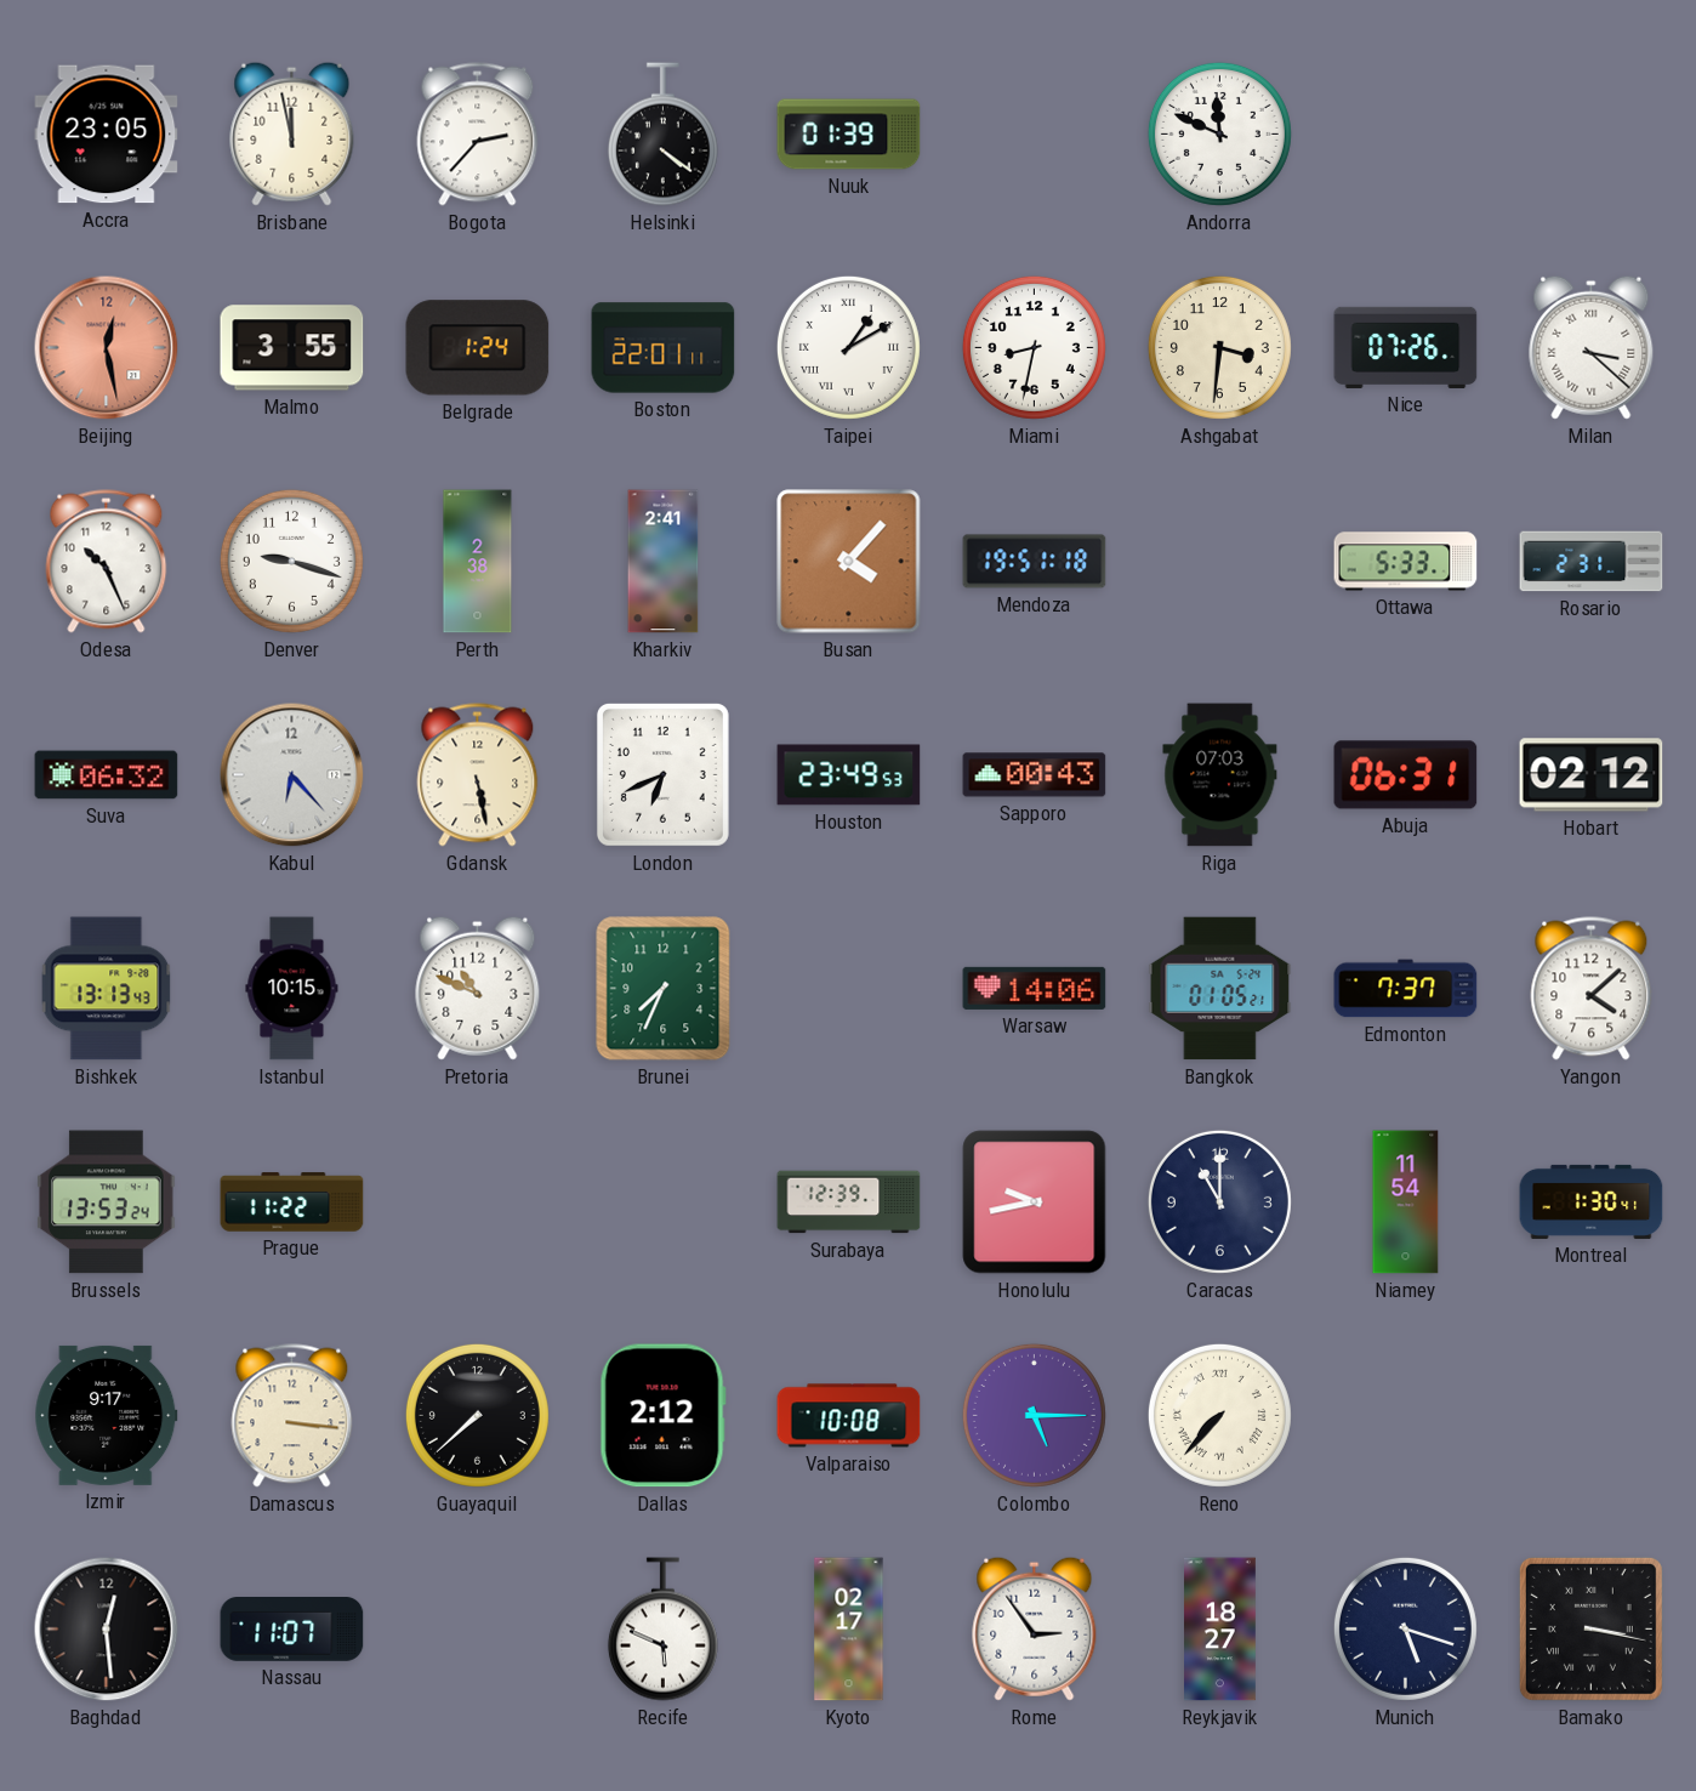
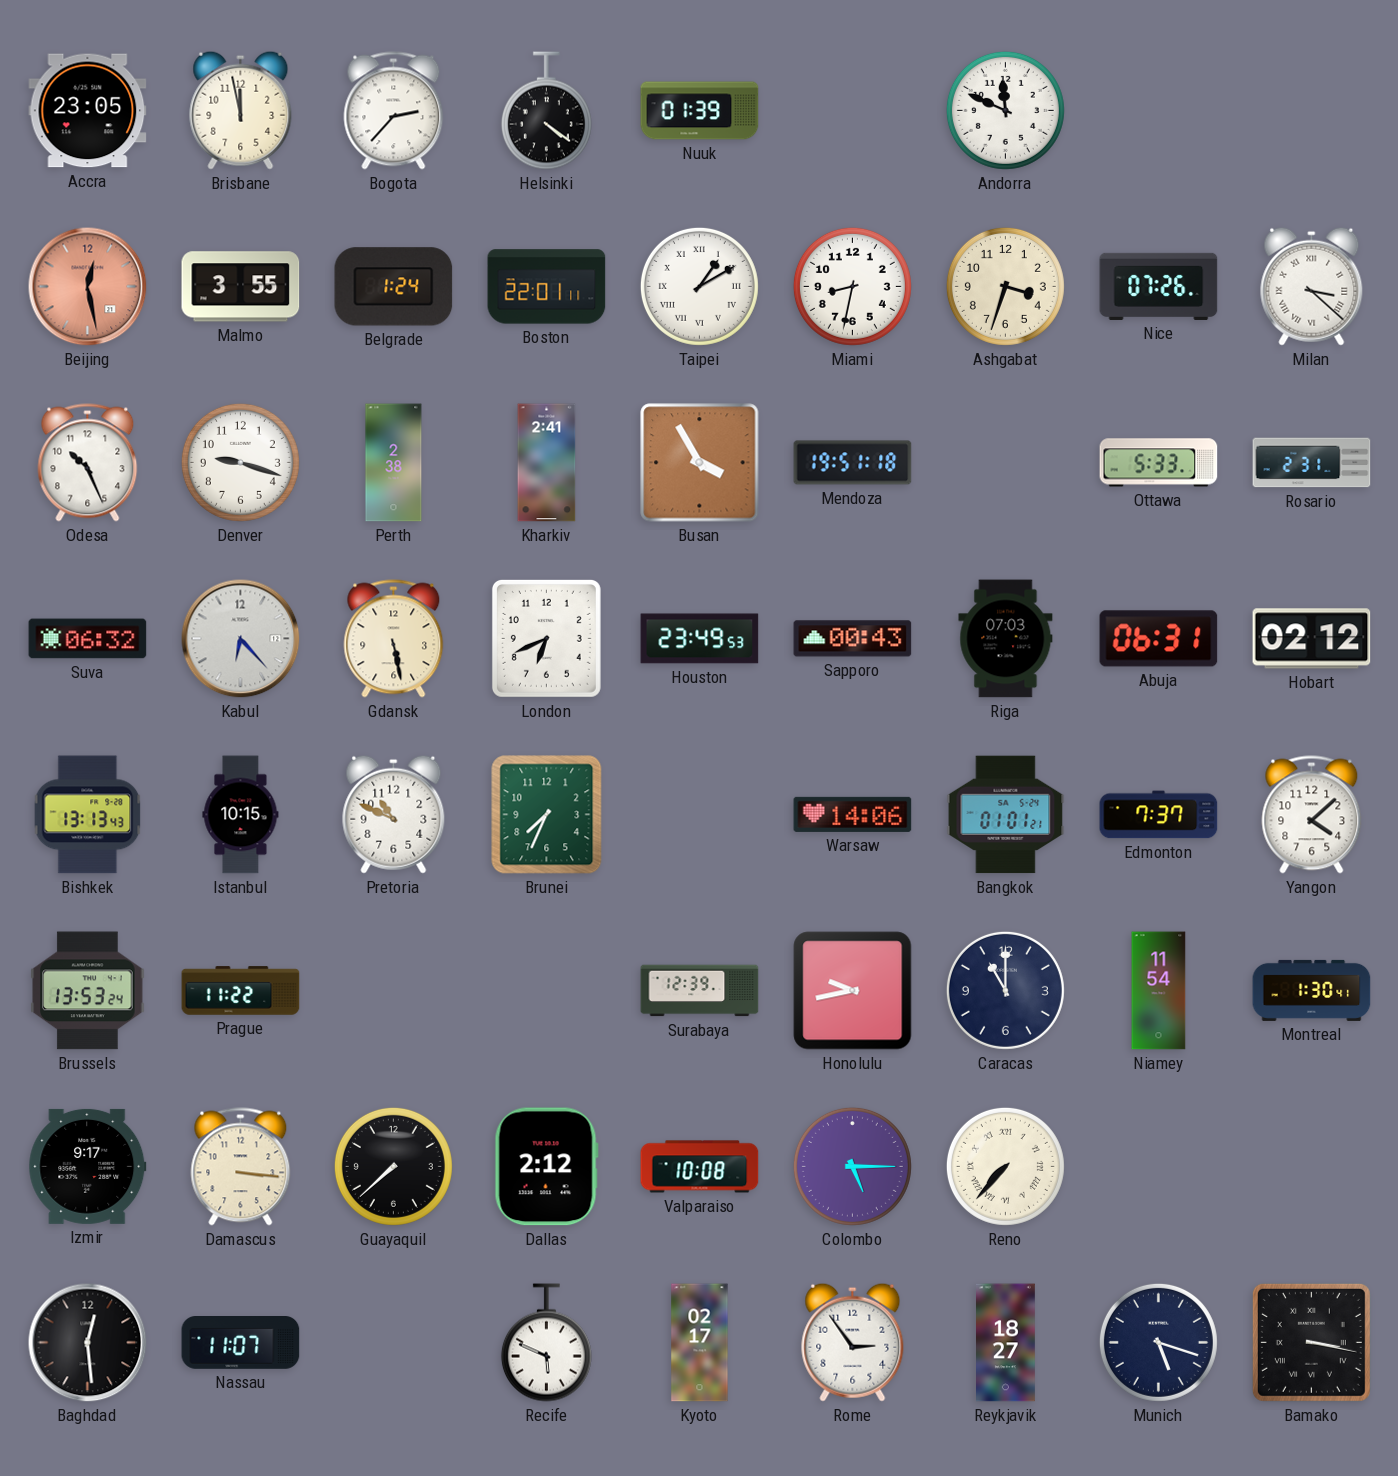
Ashgabat: 3:31 -> 3:33 (1005, 286)
Busan: 4:07 -> 3:55 (700, 463)
Bangkok: 01:05 -> 01:01 (1006, 815)
